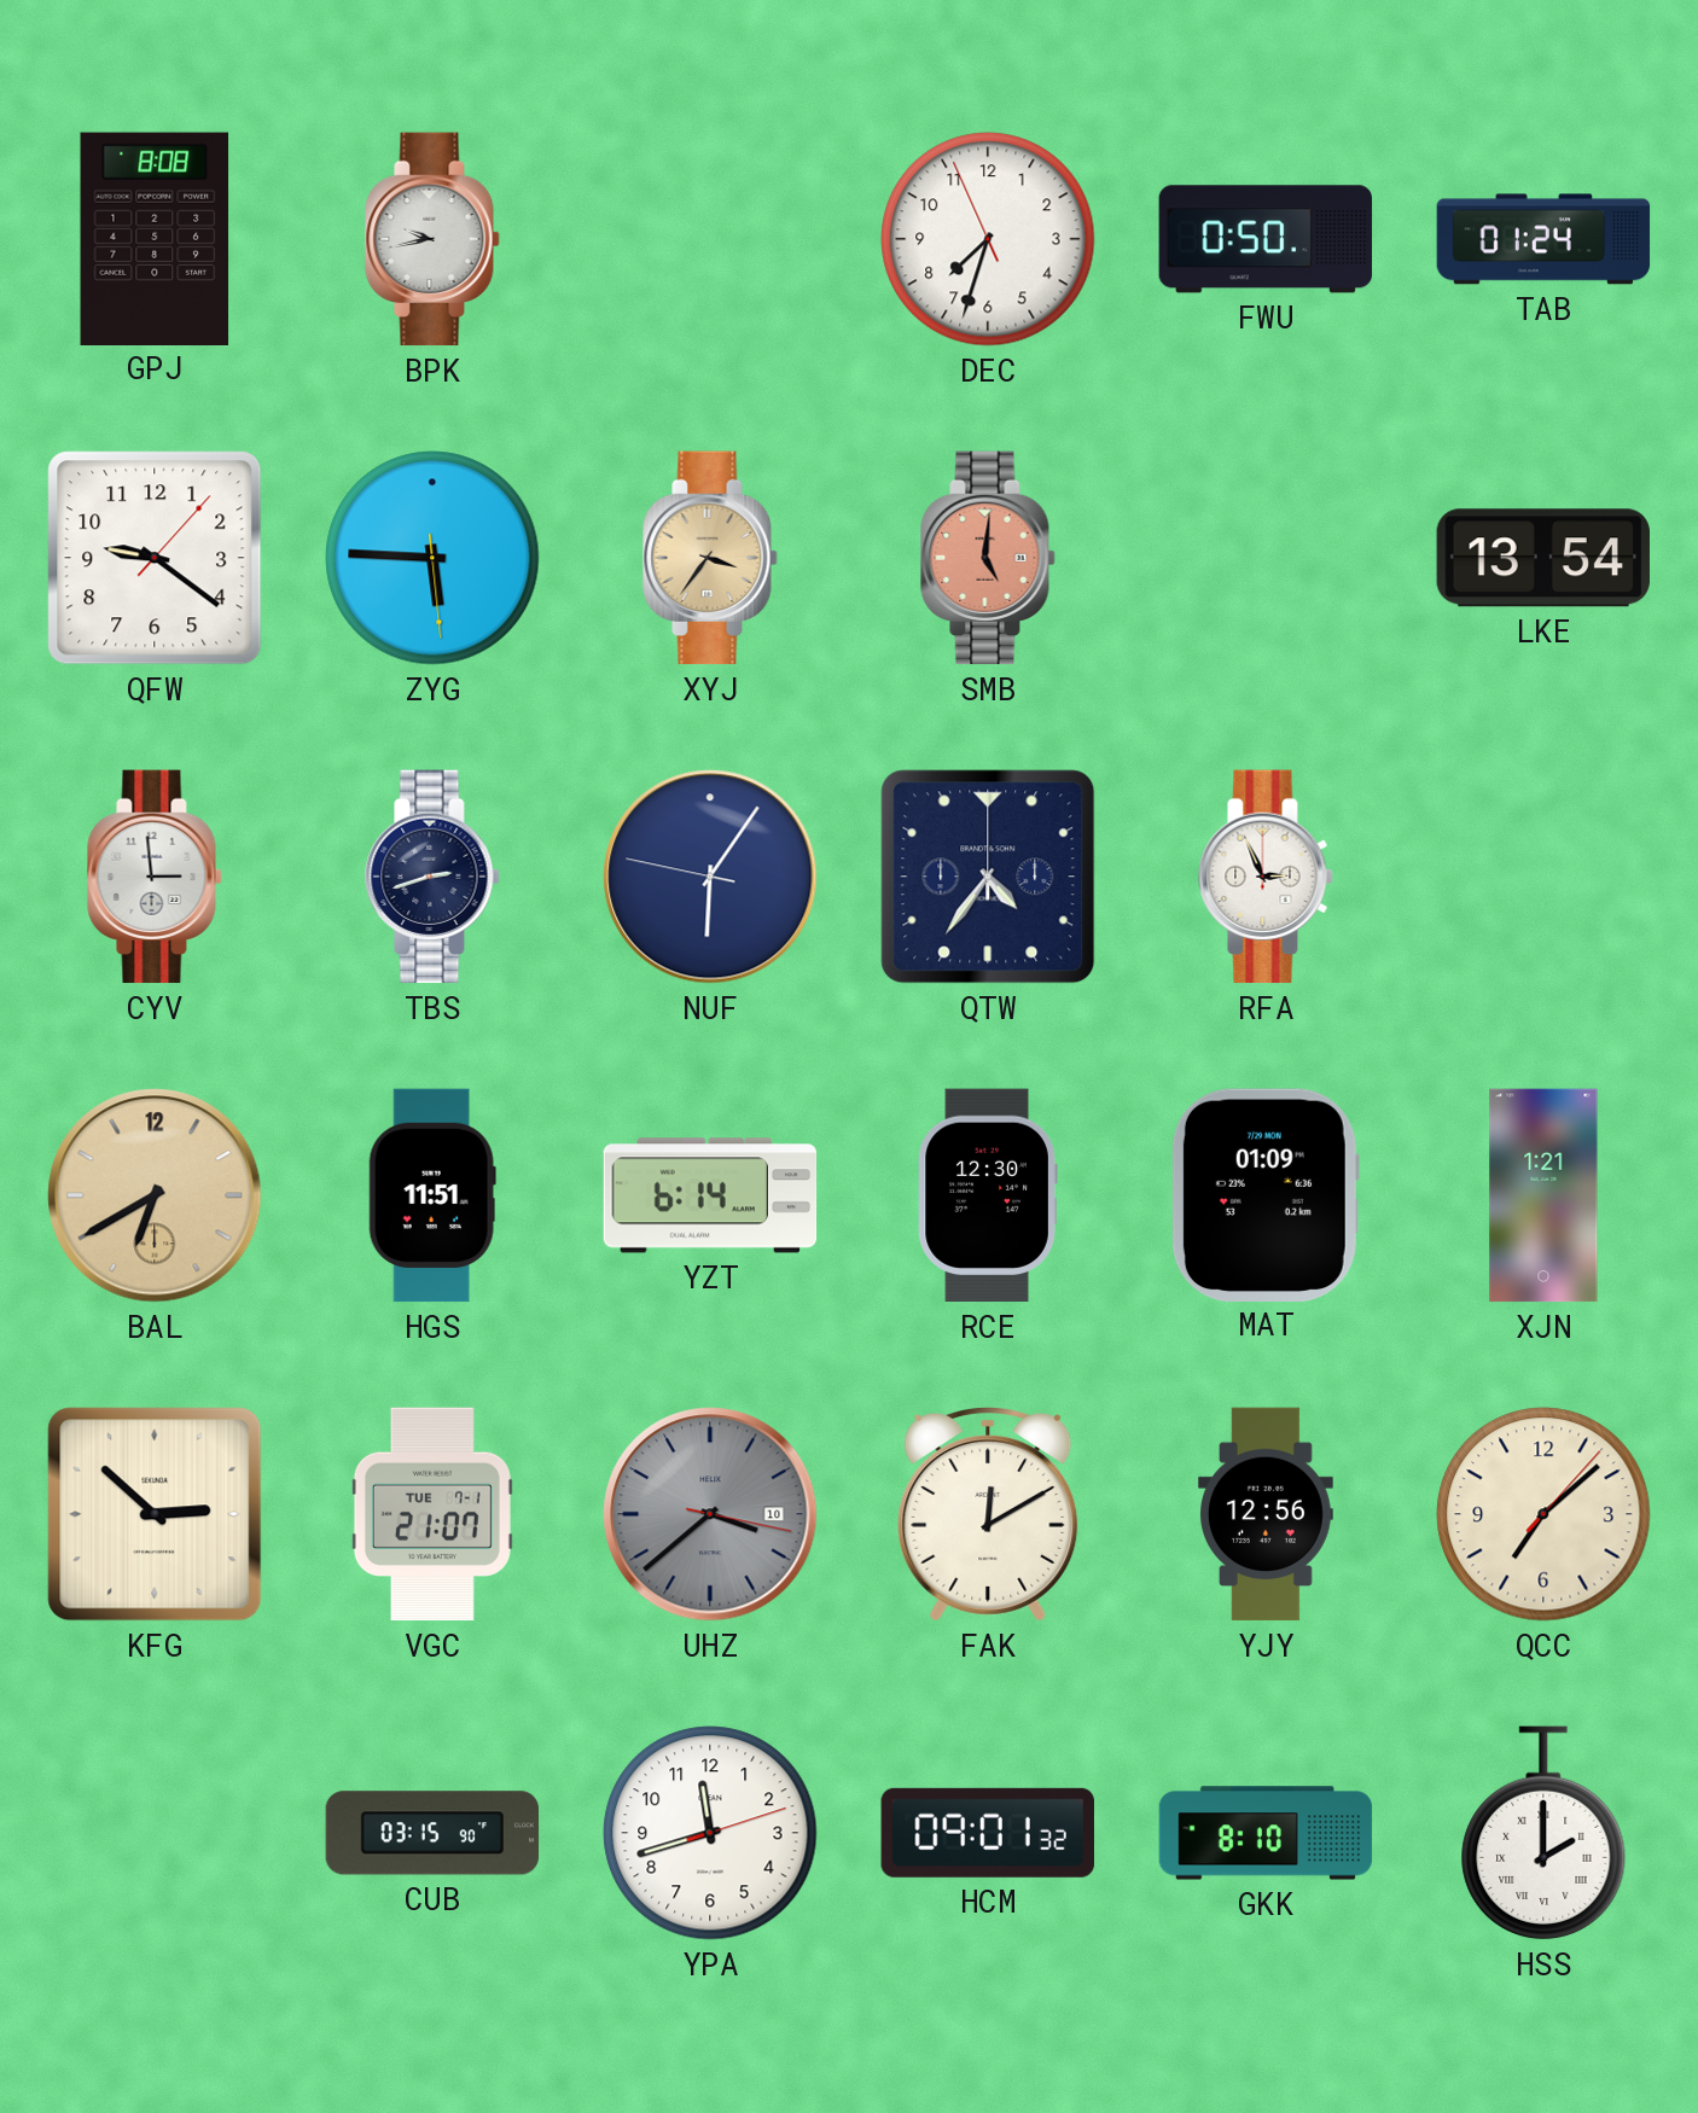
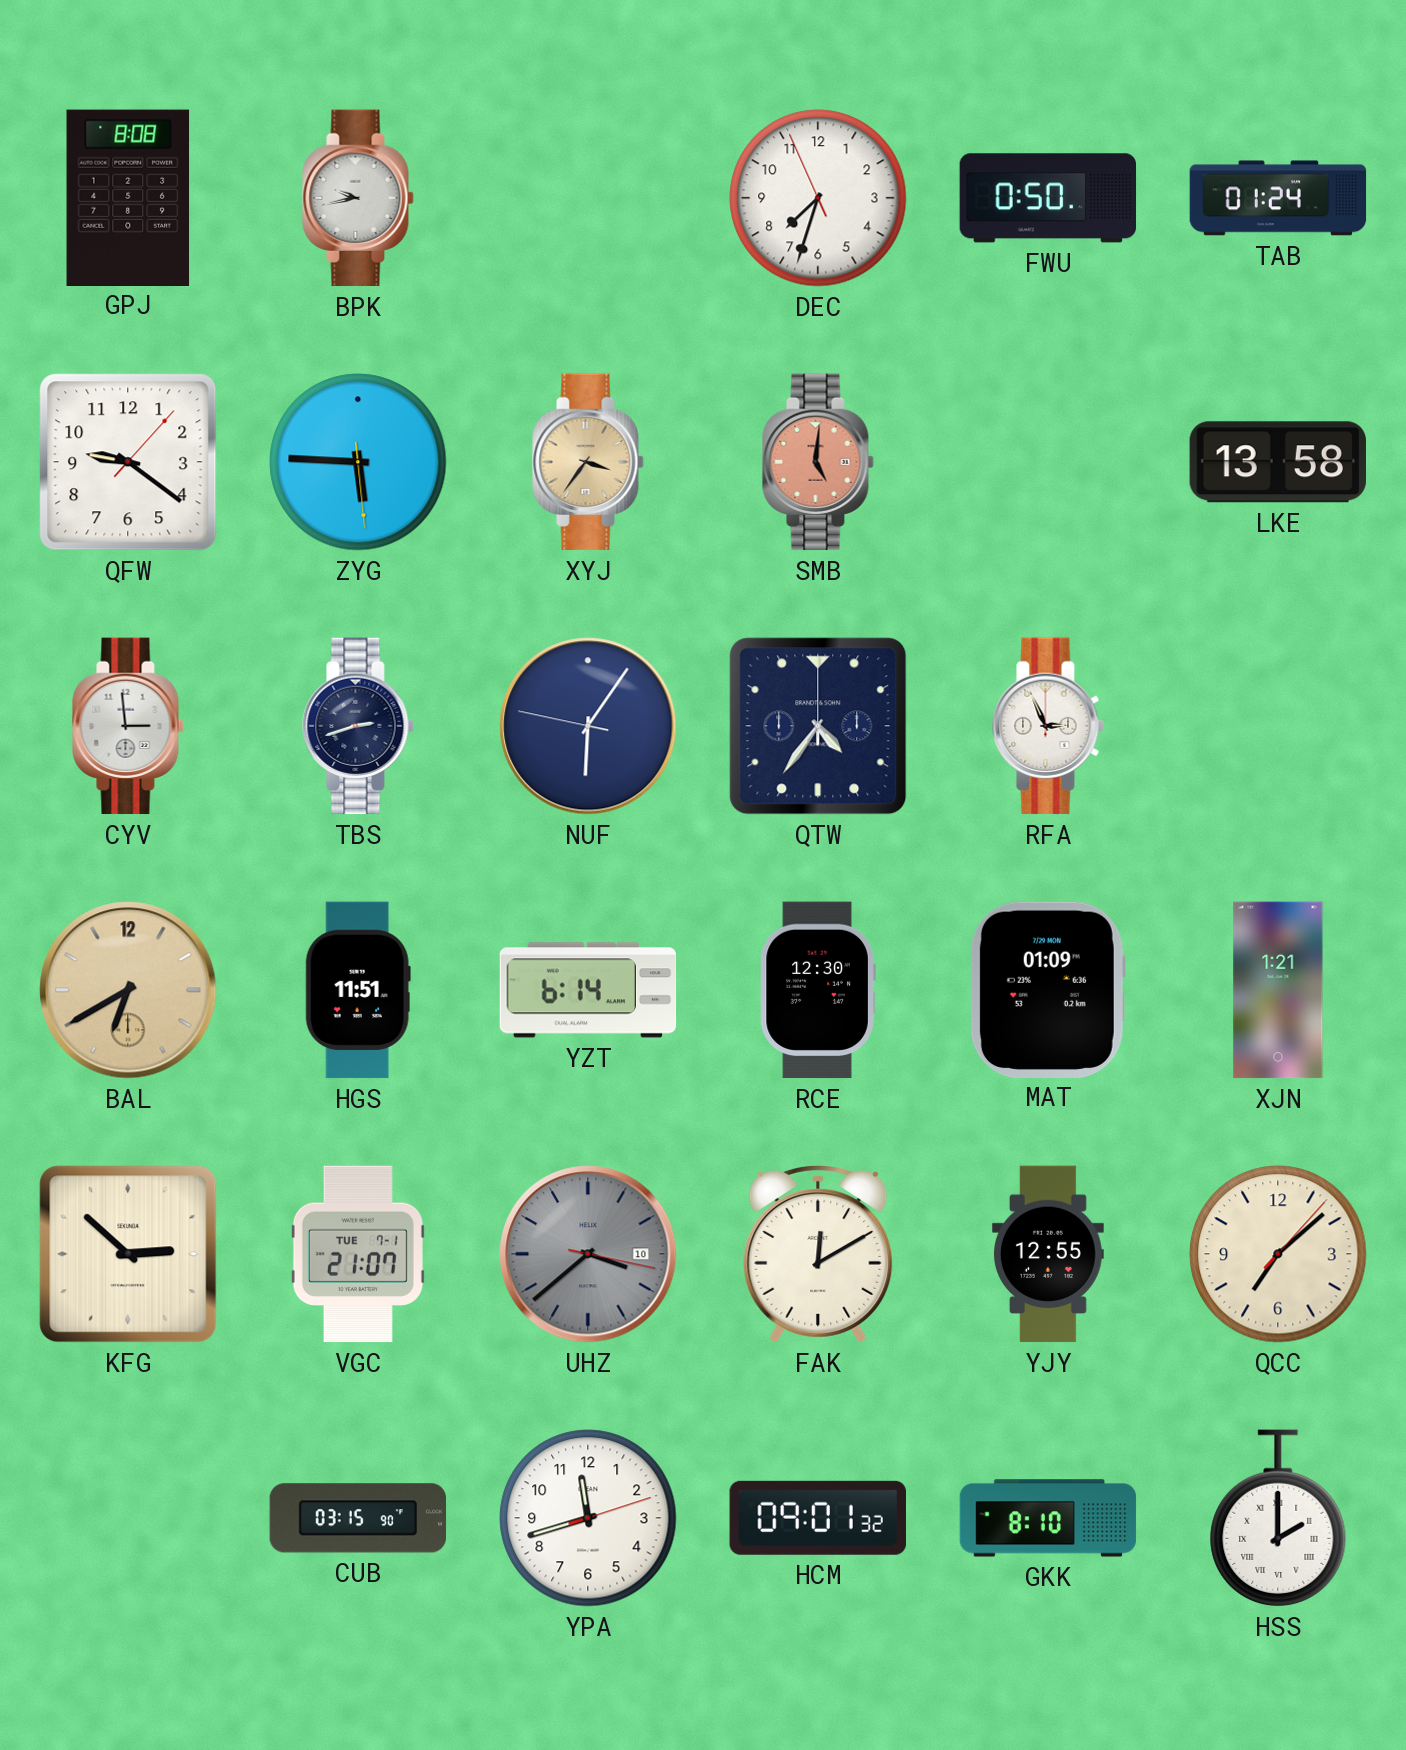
LKE: 13:54 -> 13:58 (1277, 462)
YJY: 12:56 -> 12:55 (1048, 1254)
